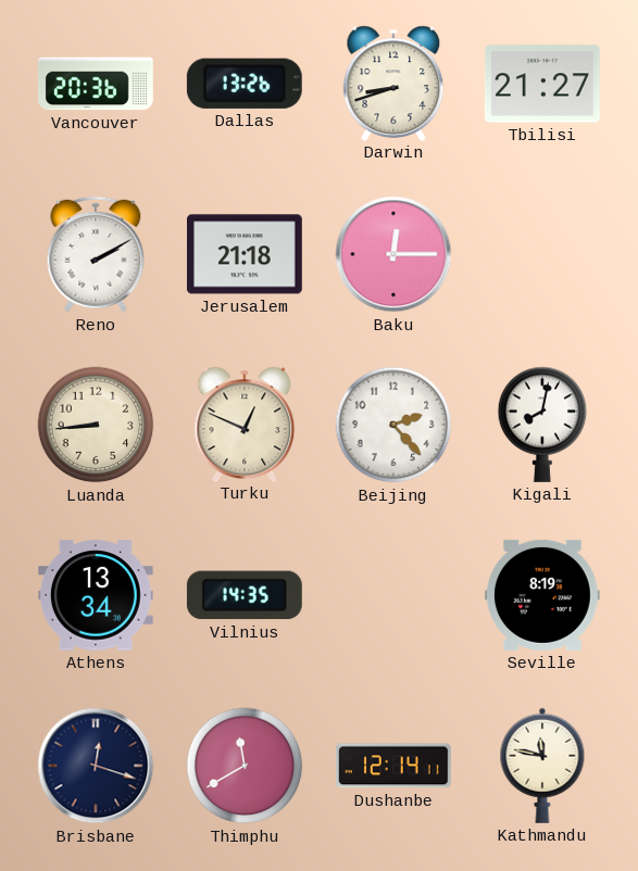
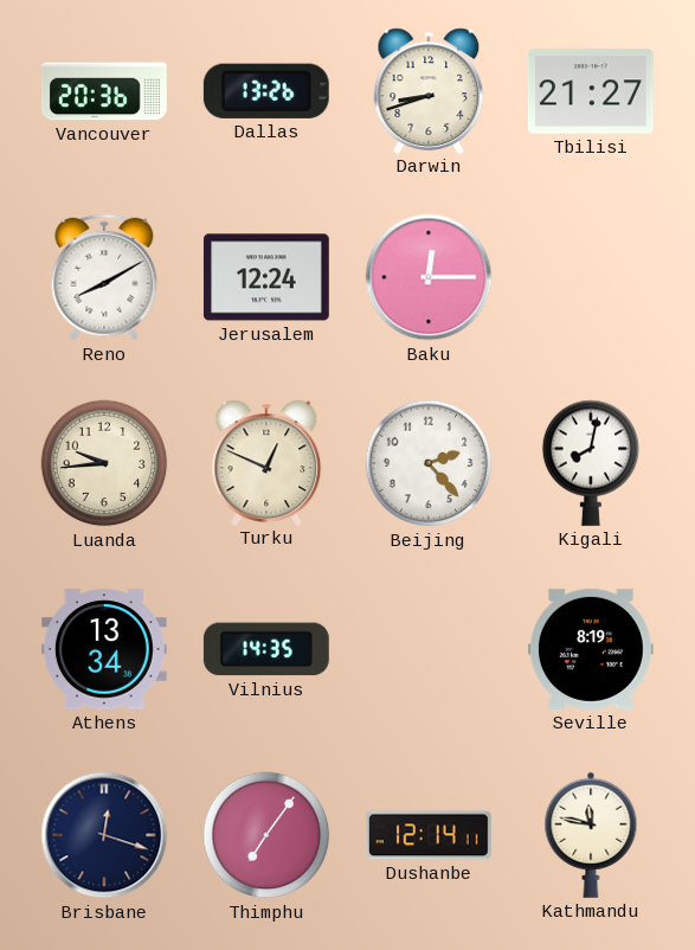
Reno: 2:10 -> 8:10 (104, 277)
Jerusalem: 21:18 -> 12:24 (266, 277)
Luanda: 8:44 -> 9:44 (104, 463)
Thimphu: 11:40 -> 7:06 (266, 835)
